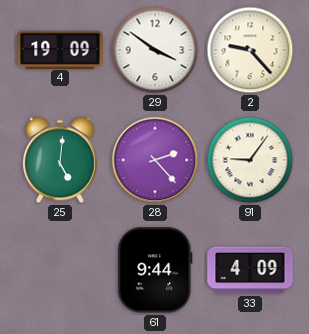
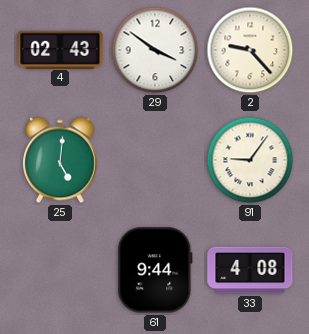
4: 19:09 -> 02:43 (60, 49)
28: 2:23 -> none (155, 160)
33: 4:09 -> 4:08 (250, 270)
